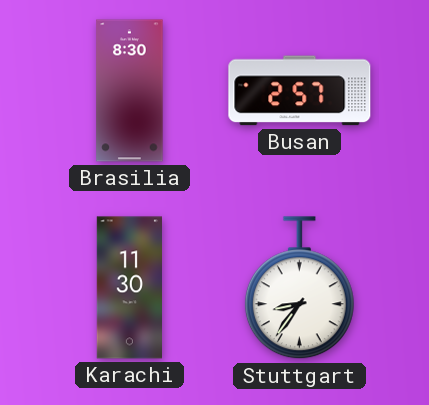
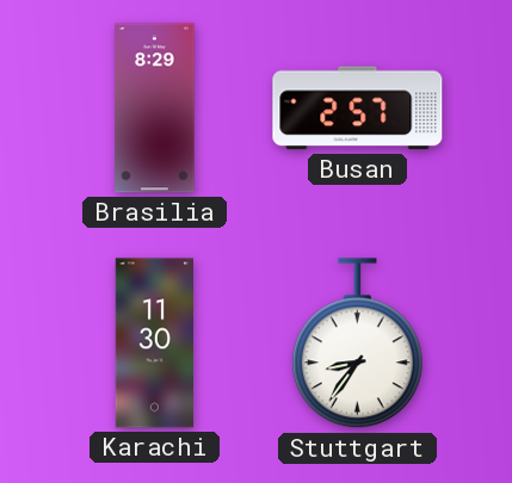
Brasilia: 8:30 -> 8:29 (155, 109)
